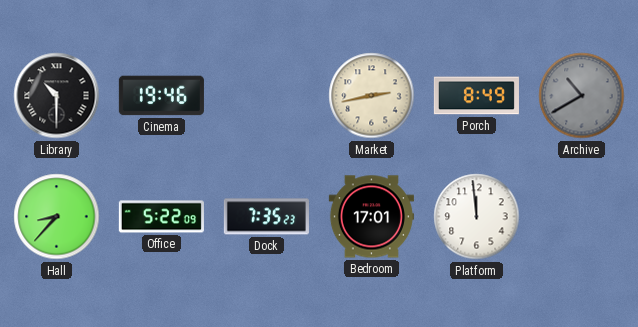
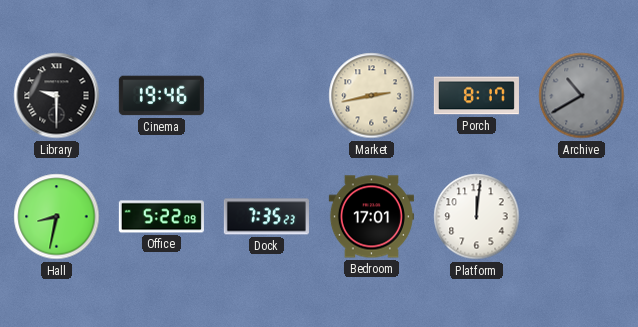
Library: 10:30 -> 9:30 (57, 96)
Porch: 8:49 -> 8:17 (476, 96)
Hall: 8:37 -> 8:32 (57, 217)
Platform: 11:59 -> 12:01 (477, 217)
